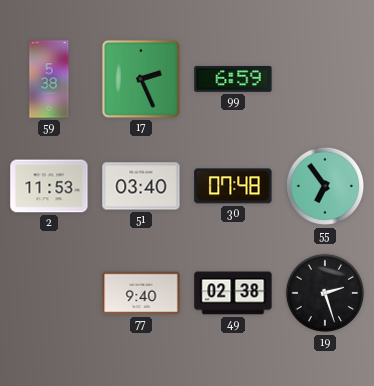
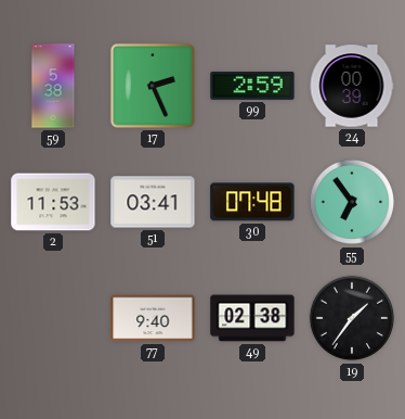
99: 6:59 -> 2:59 (252, 86)
24: none -> 00:39 (352, 86)
51: 03:40 -> 03:41 (153, 202)
19: 2:27 -> 1:36 (352, 318)
